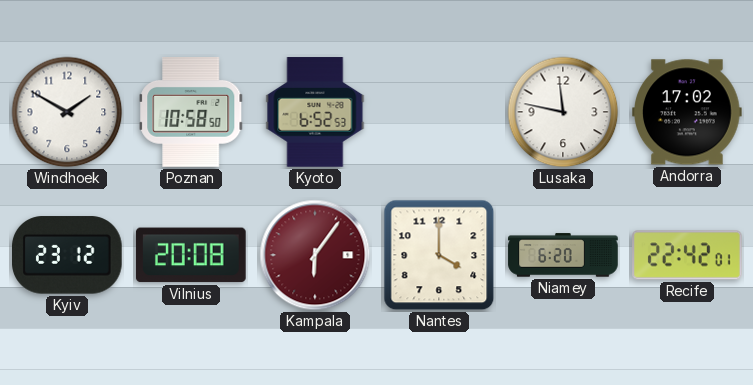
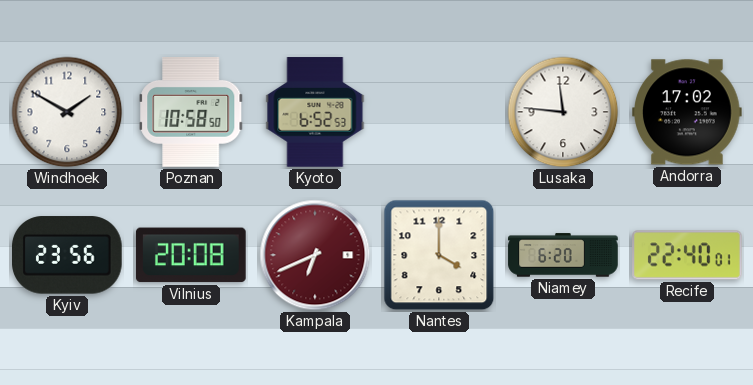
Lusaka: 11:47 -> 11:46 (563, 112)
Kyiv: 23:12 -> 23:56 (68, 255)
Kampala: 6:06 -> 6:41 (315, 255)
Recife: 22:42 -> 22:40 (687, 255)
